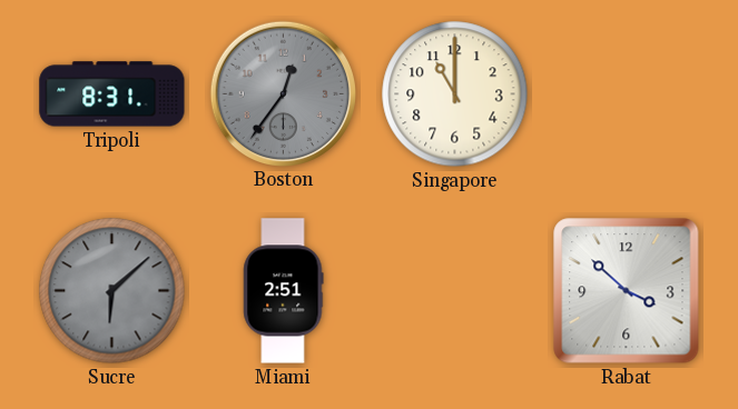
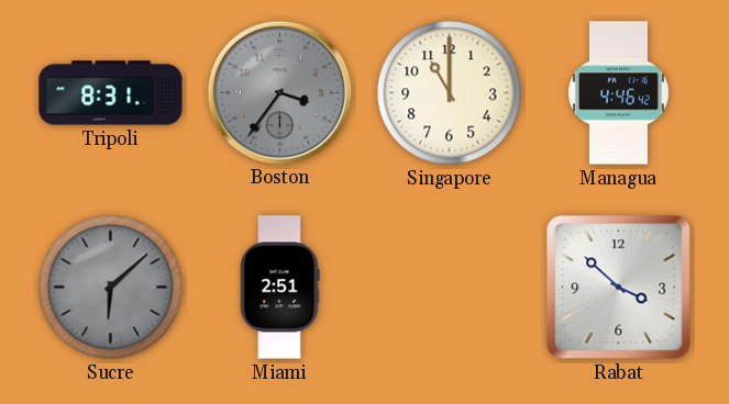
Boston: 12:36 -> 3:36 (279, 92)
Managua: none -> 4:46 (619, 93)
